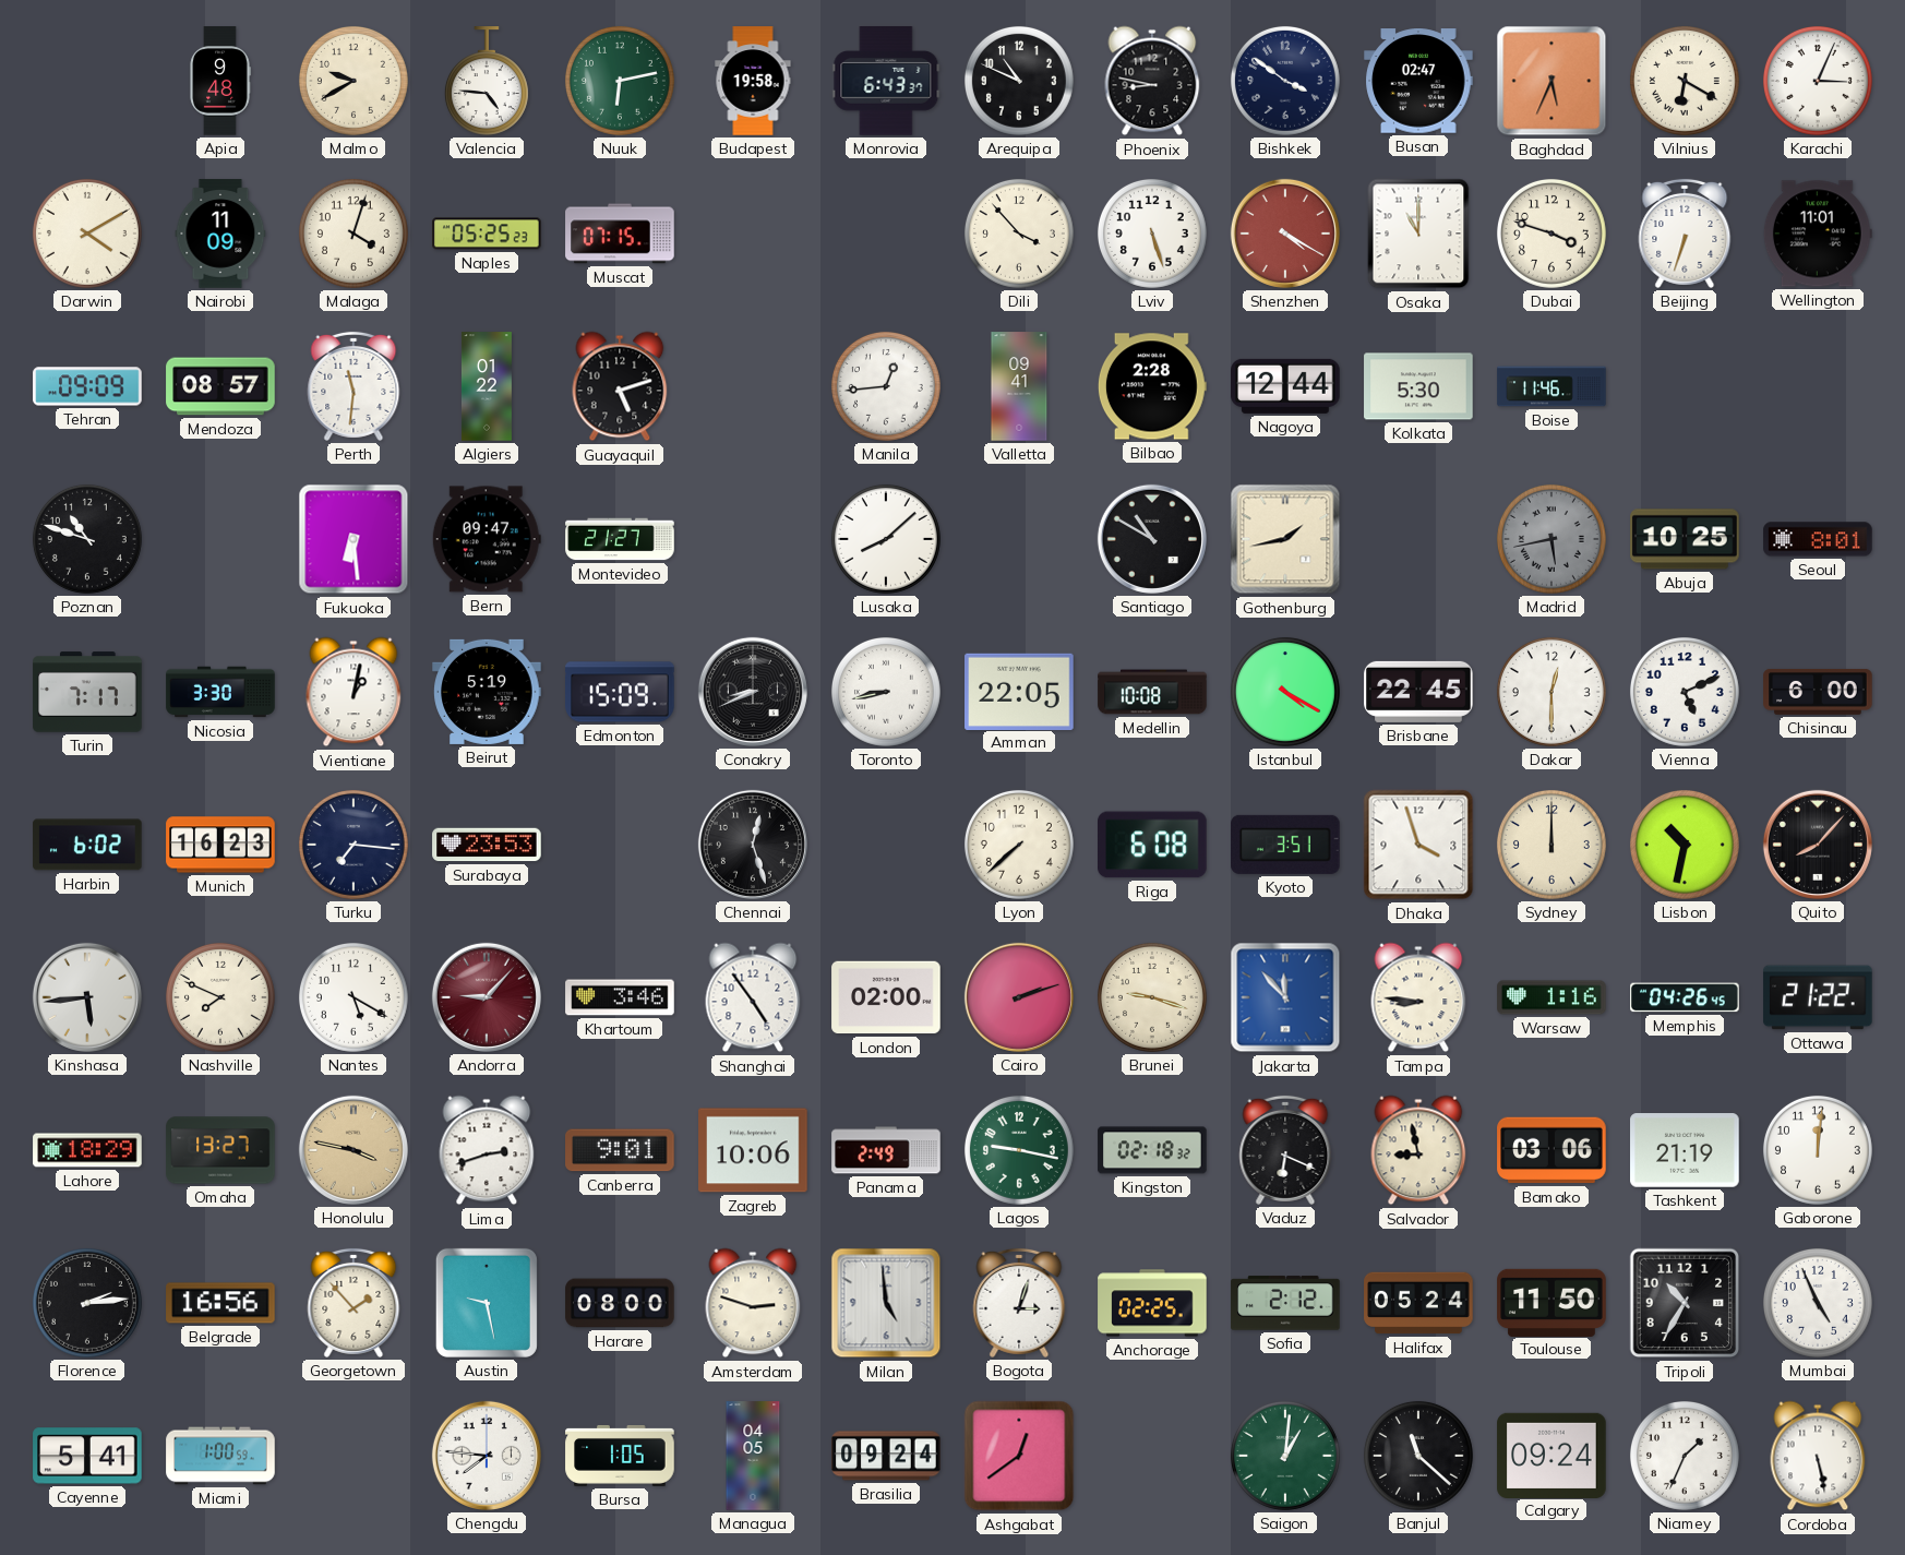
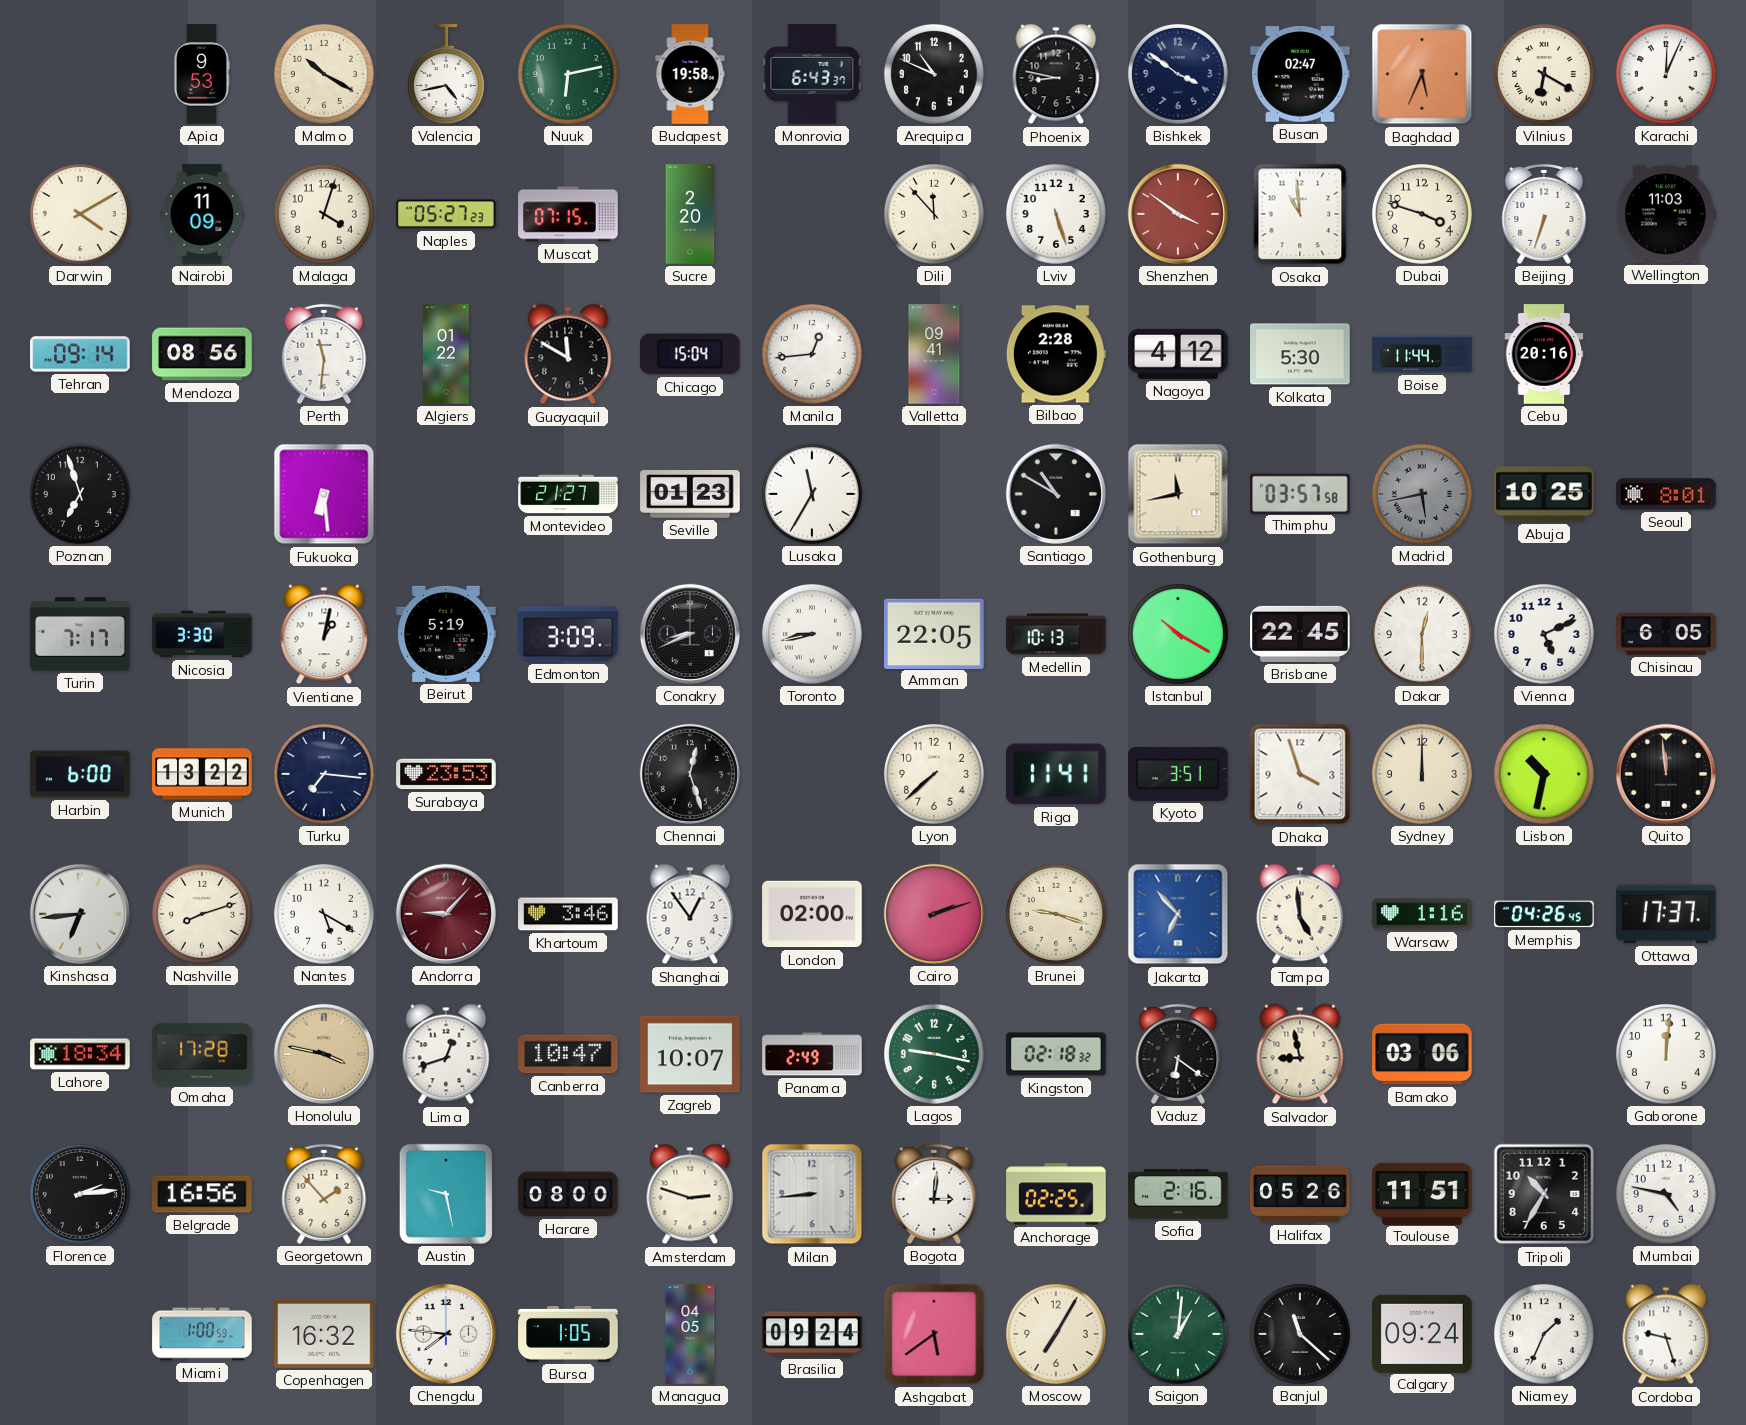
Apia: 9:48 -> 9:53 (202, 74)
Malmo: 9:40 -> 10:20 (324, 74)
Valencia: 4:46 -> 4:43 (446, 74)
Karachi: 3:04 -> 12:04 (1666, 74)
Naples: 05:25 -> 05:27 (446, 214)
Sucre: none -> 2:20 (690, 214)
Dili: 3:53 -> 11:53 (934, 214)
Shenzhen: 4:20 -> 3:51 (1178, 214)
Osaka: 11:00 -> 10:59 (1300, 214)
Wellington: 11:01 -> 11:03 (1666, 214)
Tehran: 09:09 -> 09:14 (80, 354)
Mendoza: 08:57 -> 08:56 (202, 354)
Guayaquil: 5:12 -> 11:50 (568, 354)
Chicago: none -> 15:04 (690, 354)
Nagoya: 12:44 -> 4:12 (1178, 354)
Boise: 11:46 -> 11:44 (1422, 354)
Cebu: none -> 20:16 (1544, 354)
Poznan: 10:48 -> 6:57 (80, 494)
Bern: 09:47 -> none (487, 539)
Seville: none -> 01:23 (690, 494)
Lusaka: 8:08 -> 11:35 (812, 494)
Gothenburg: 1:43 -> 11:43 (1178, 494)
Thimphu: none -> 03:57 (1300, 493)
Edmonton: 15:09 -> 3:09 (568, 634)
Medellin: 10:08 -> 10:13 (1056, 634)
Istanbul: 4:20 -> 10:20 (1178, 634)
Chisinau: 6:00 -> 6:05 (1666, 634)
Harbin: 6:02 -> 6:00 (80, 774)
Munich: 16:23 -> 13:22 (202, 774)
Riga: 6:08 -> 11:41 (1057, 774)
Quito: 8:07 -> 11:59 (1666, 774)
Kinshasa: 5:44 -> 6:44 (80, 914)
Nashville: 7:49 -> 8:12 (202, 914)
Shanghai: 4:54 -> 12:54 (690, 914)
Jakarta: 11:53 -> 6:53 (1178, 914)
Tampa: 8:46 -> 4:59 (1300, 914)
Ottawa: 21:22 -> 17:37 (1666, 914)
Lahore: 18:29 -> 18:34 (80, 1054)
Omaha: 13:27 -> 17:28 (202, 1054)
Lima: 2:42 -> 12:42 (446, 1054)
Canberra: 9:01 -> 10:47 (568, 1054)
Zagreb: 10:06 -> 10:07 (690, 1054)
Vaduz: 6:19 -> 6:21 (1178, 1054)
Tashkent: 21:19 -> none (1685, 1150)
Milan: 4:59 -> 8:44 (812, 1194)
Bogota: 3:03 -> 3:01 (934, 1194)
Sofia: 2:12 -> 2:16 (1178, 1194)
Halifax: 05:24 -> 05:26 (1300, 1194)
Toulouse: 11:50 -> 11:51 (1422, 1193)
Mumbai: 4:56 -> 4:47 (1666, 1194)
Cayenne: 5:41 -> none (87, 1456)
Copenhagen: none -> 16:32 (324, 1334)
Ashgabat: 12:39 -> 5:39 (934, 1334)
Moscow: none -> 7:05 (1056, 1334)
Cordoba: 5:28 -> 9:27 (1666, 1334)
